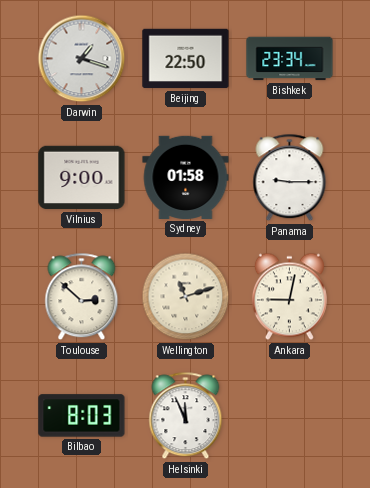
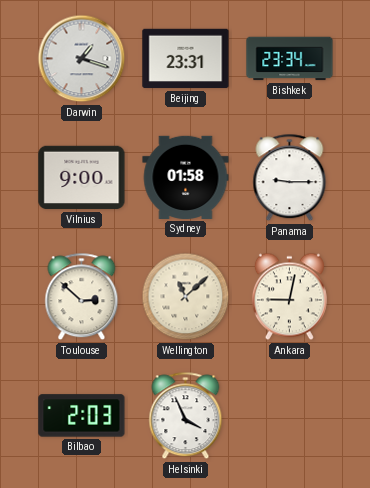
Beijing: 22:50 -> 23:31 (186, 59)
Wellington: 11:12 -> 11:08 (186, 297)
Bilbao: 8:03 -> 2:03 (82, 416)
Helsinki: 11:56 -> 3:56 (186, 416)
